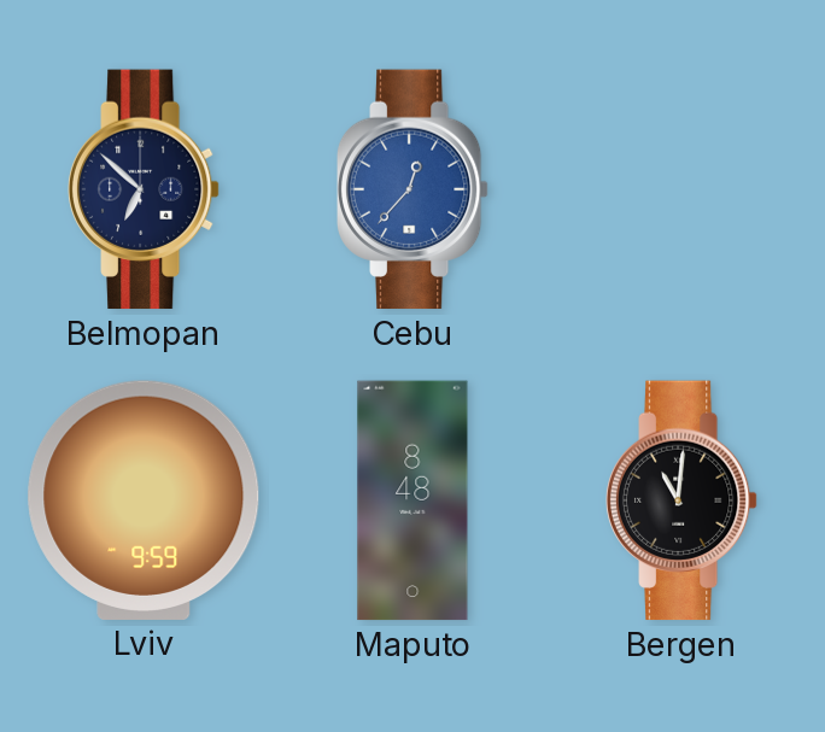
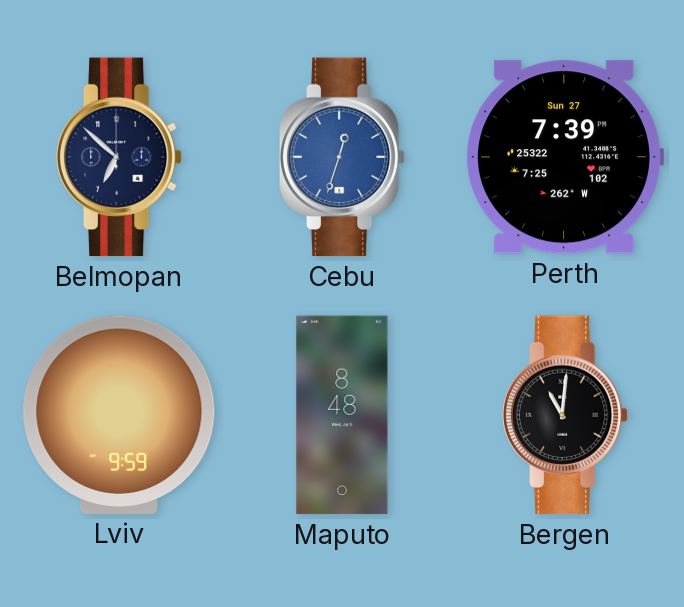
Cebu: 12:37 -> 12:33 (342, 157)
Perth: none -> 7:39 (565, 157)
